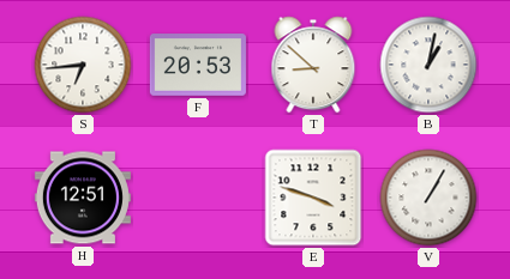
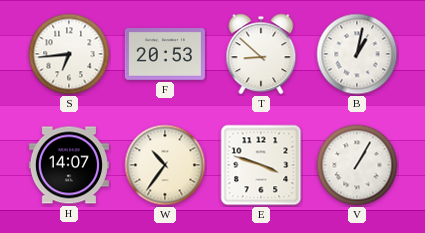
H: 12:51 -> 14:07 (69, 165)
W: none -> 10:36 (165, 165)
